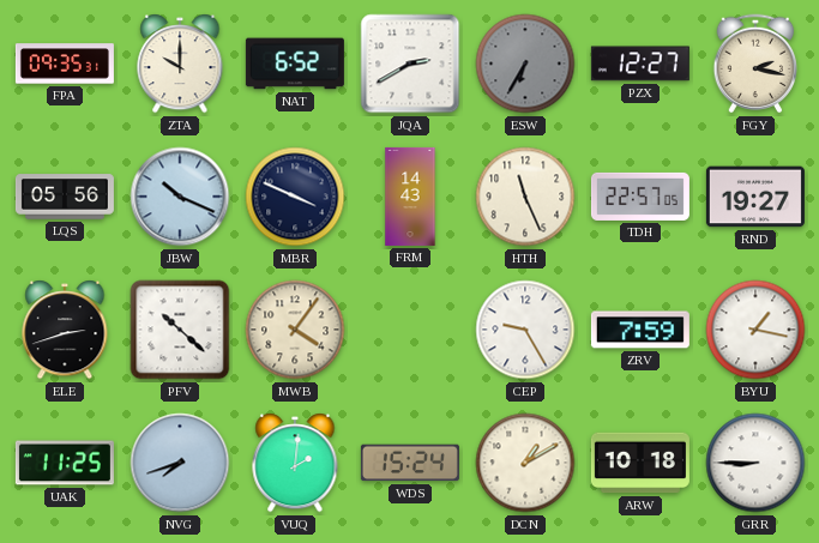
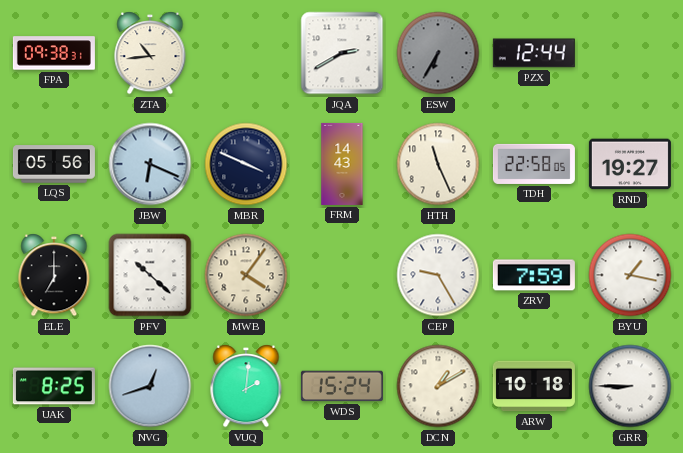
FPA: 09:35 -> 09:38 (54, 53)
ZTA: 10:00 -> 10:44 (150, 54)
NAT: 6:52 -> none (295, 64)
PZX: 12:27 -> 12:44 (534, 53)
FGY: 2:17 -> none (755, 64)
JBW: 10:19 -> 6:19 (150, 164)
TDH: 22:57 -> 22:58 (534, 164)
ELE: 2:42 -> 7:00 (54, 276)
UAK: 11:25 -> 8:25 (54, 386)
NVG: 7:42 -> 12:42 (150, 386)
